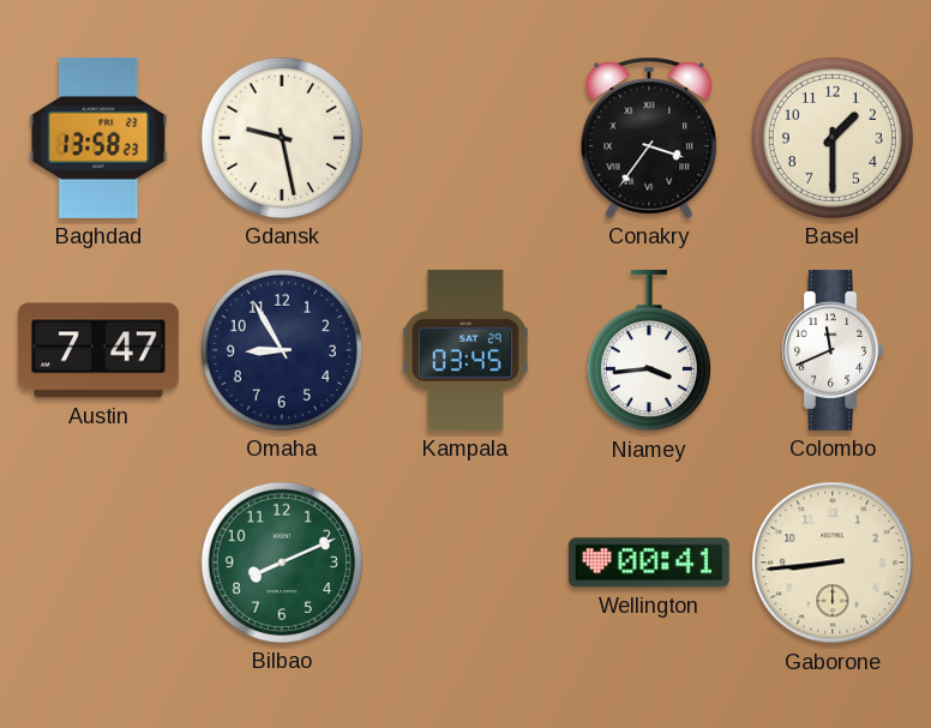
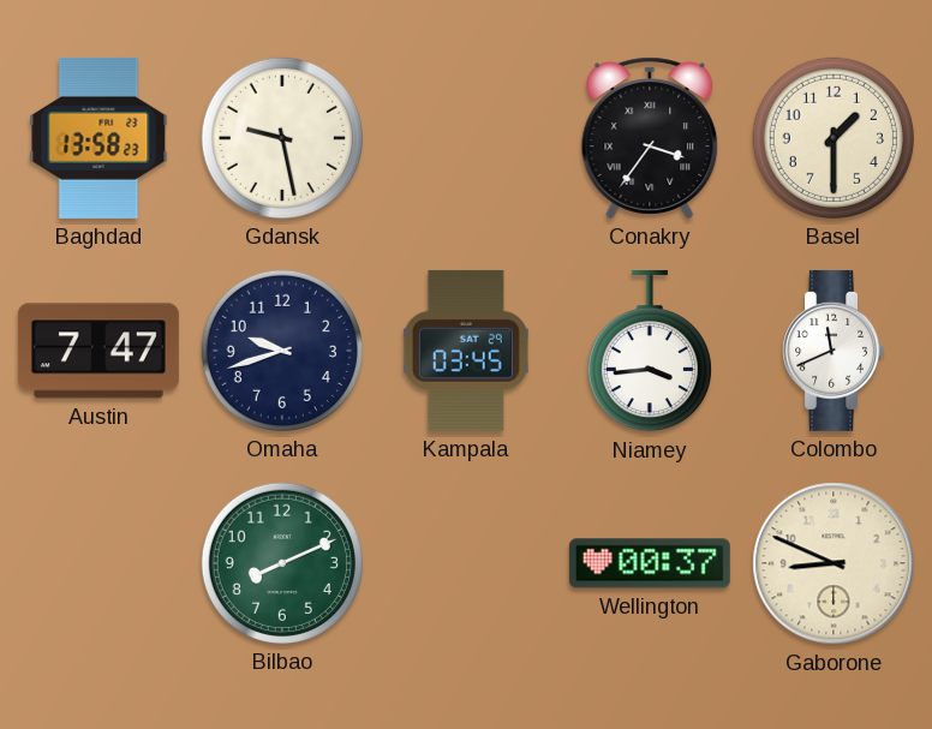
Omaha: 8:55 -> 9:42 (282, 351)
Wellington: 00:41 -> 00:37 (650, 563)
Gaborone: 8:44 -> 8:49 (834, 563)
